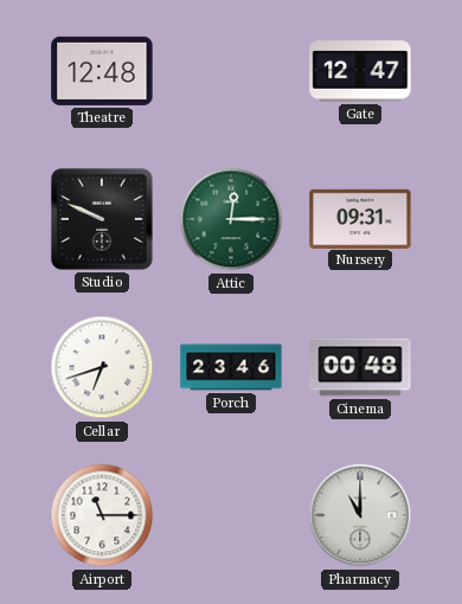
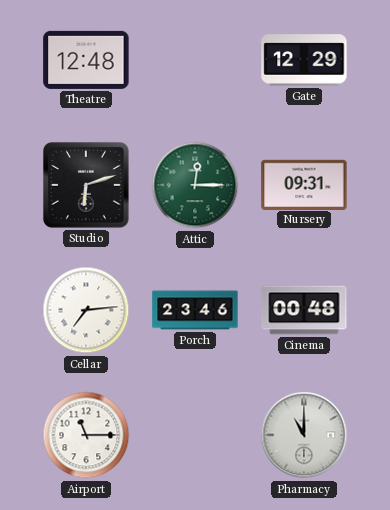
Gate: 12:47 -> 12:29 (304, 60)
Studio: 9:49 -> 6:12 (86, 185)
Cellar: 6:42 -> 7:14 (86, 310)
